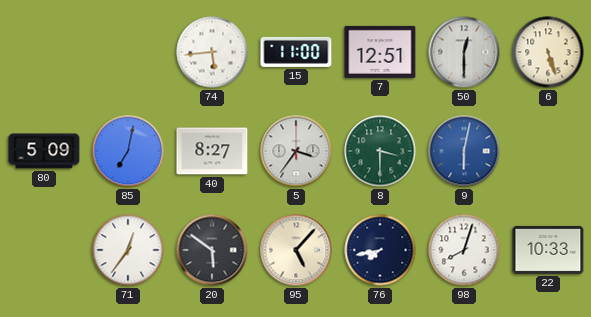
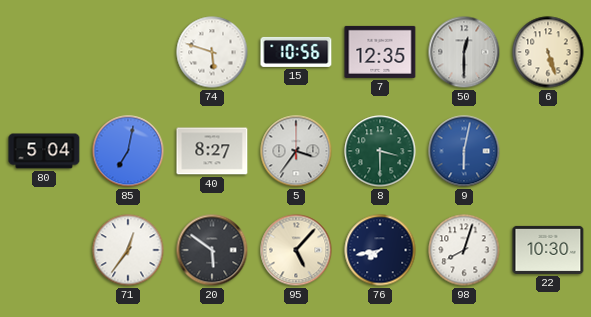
74: 5:44 -> 5:48 (212, 52)
15: 11:00 -> 10:56 (296, 52)
7: 12:51 -> 12:35 (380, 52)
80: 5:09 -> 5:04 (44, 151)
22: 10:33 -> 10:30 (548, 250)
